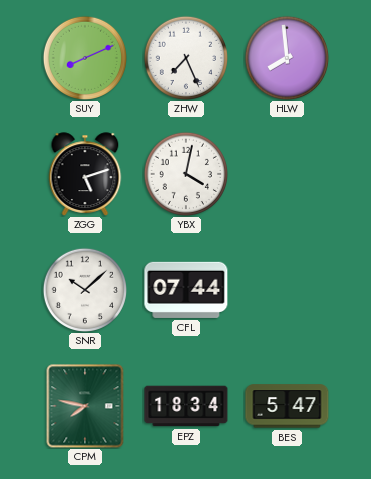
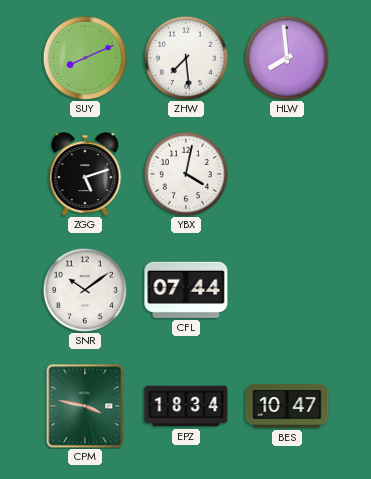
ZHW: 7:26 -> 7:29 (185, 57)
SNR: 10:08 -> 10:09 (84, 289)
CPM: 7:47 -> 3:47 (85, 406)
BES: 5:47 -> 10:47 (287, 406)
